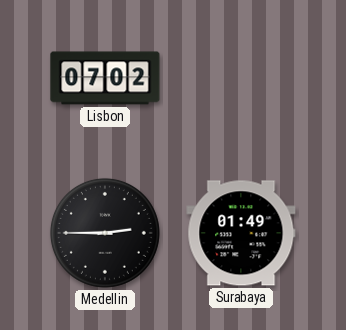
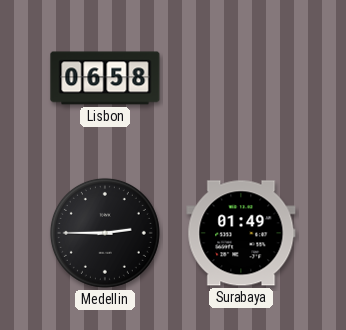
Lisbon: 07:02 -> 06:58 (105, 78)
